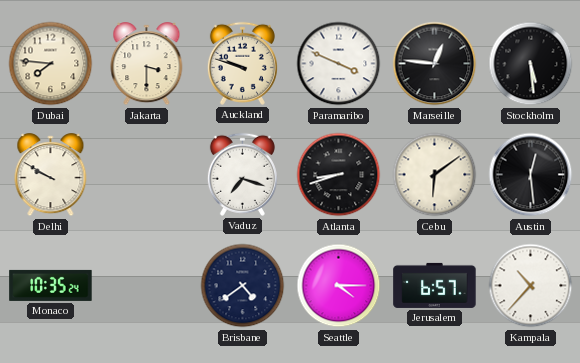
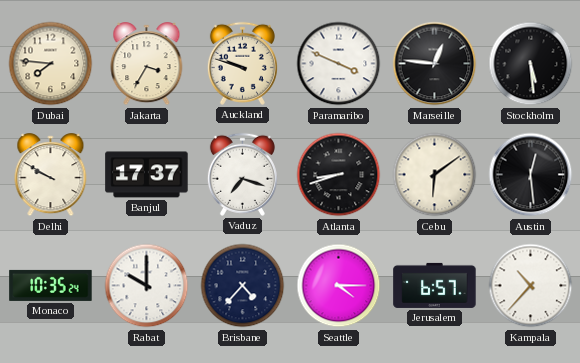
Jakarta: 3:30 -> 3:35 (147, 64)
Banjul: none -> 17:37 (147, 175)
Rabat: none -> 10:00 (147, 286)
Brisbane: 4:39 -> 4:37 (243, 286)
